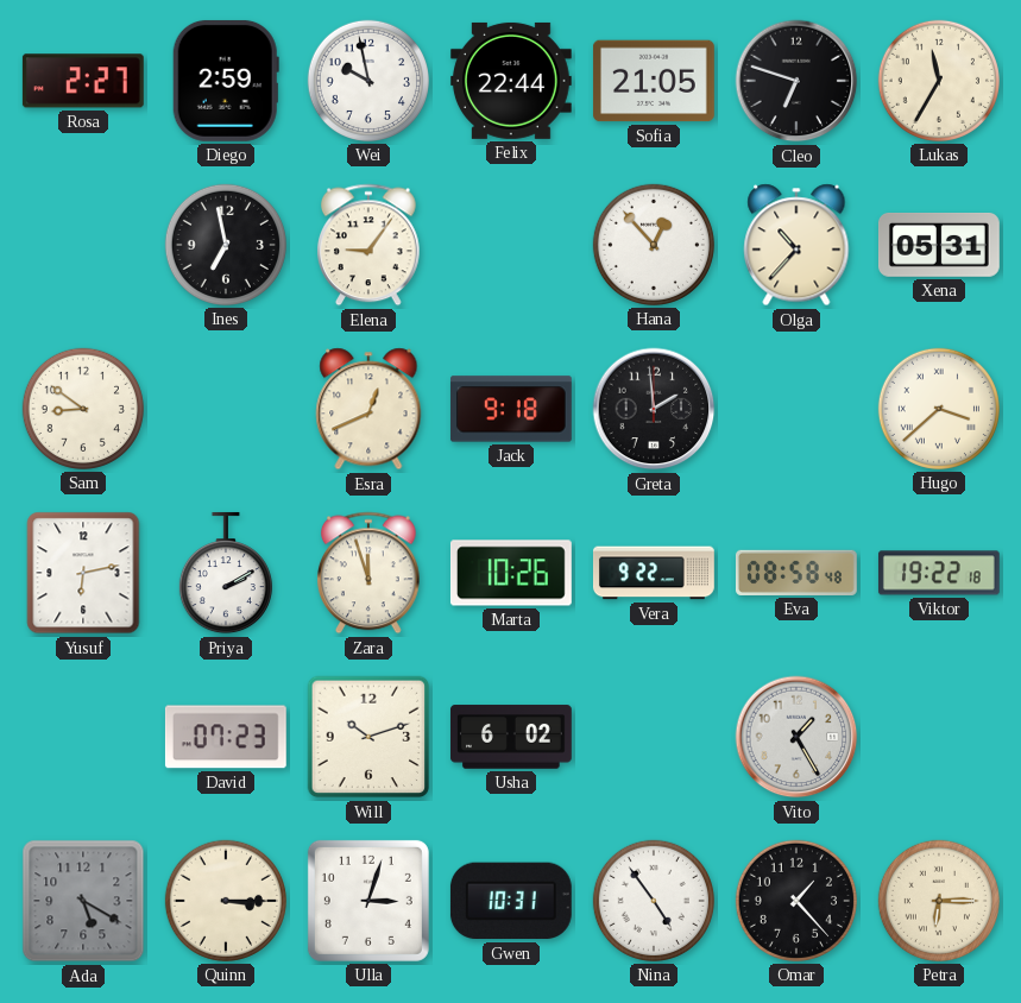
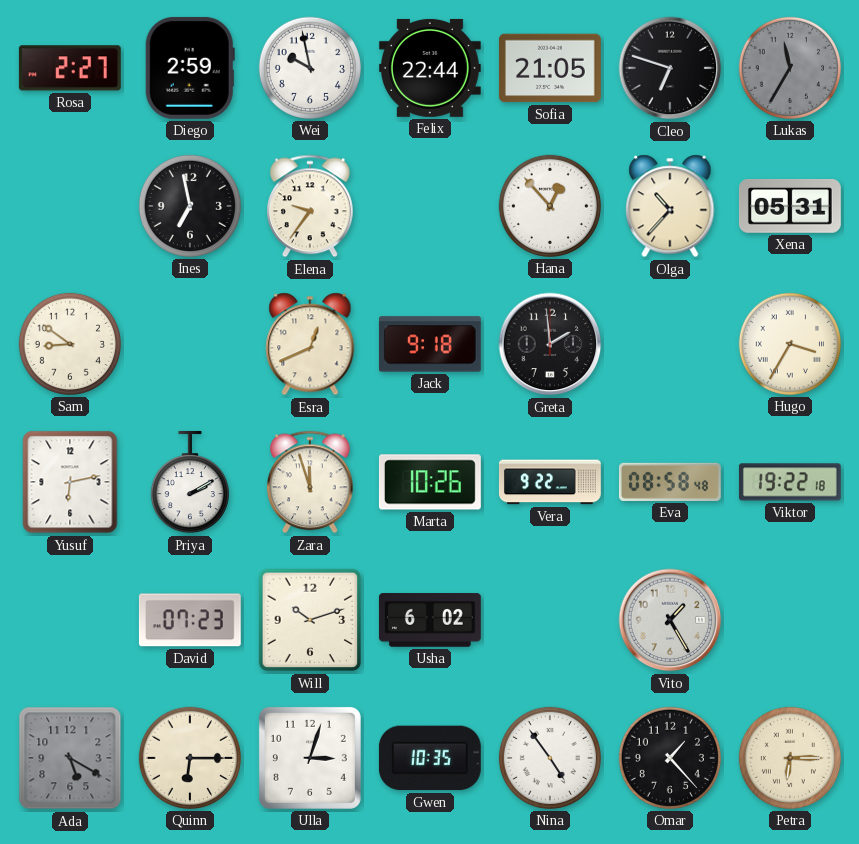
Lukas dial: cream -> grey (790, 68)
Elena: 9:06 -> 9:36 (310, 206)
Hugo: 3:38 -> 3:35 (790, 344)
Quinn: 3:15 -> 6:15 (190, 758)
Gwen: 10:31 -> 10:35 (430, 758)
